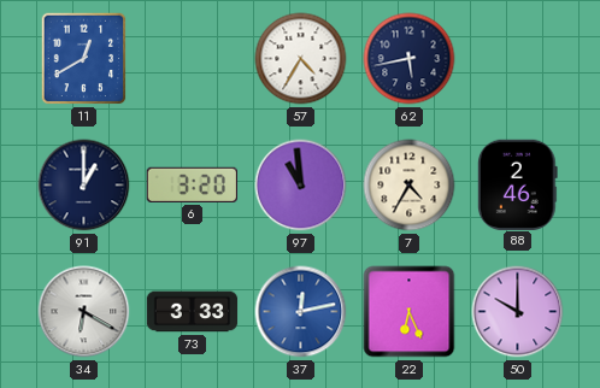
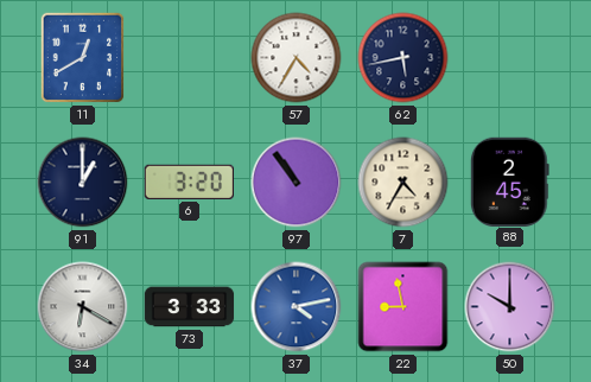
97: 10:59 -> 10:54 (297, 183)
88: 2:46 -> 2:45 (509, 182)
37: 12:13 -> 4:13 (297, 307)
22: 6:26 -> 8:58 (403, 307)
